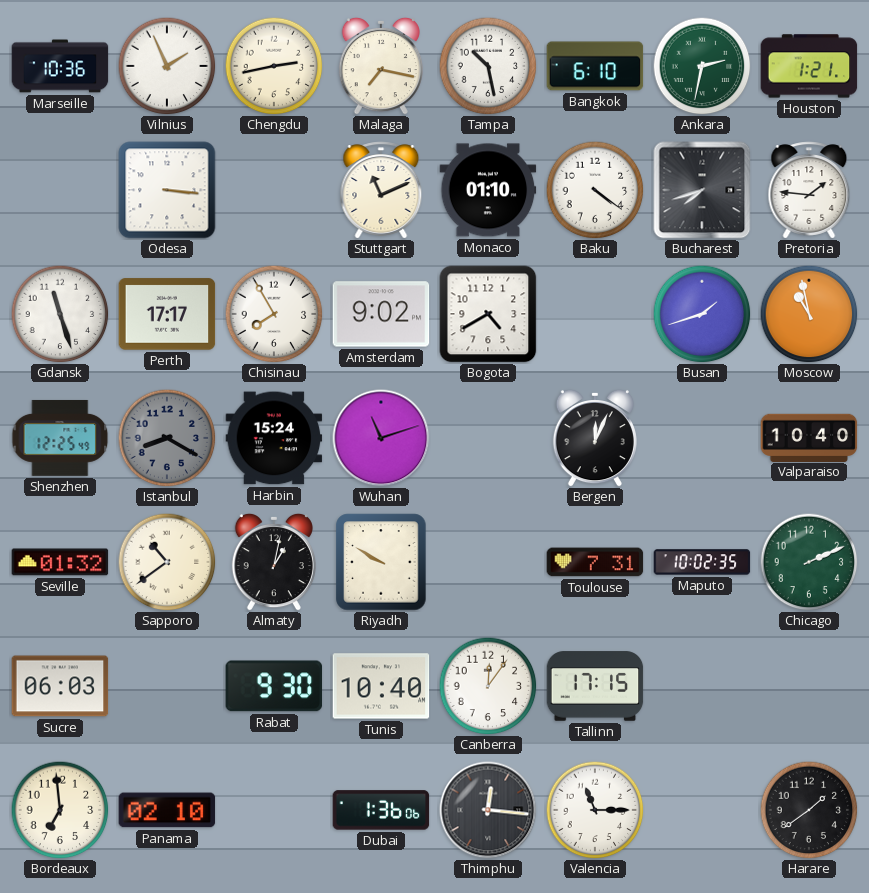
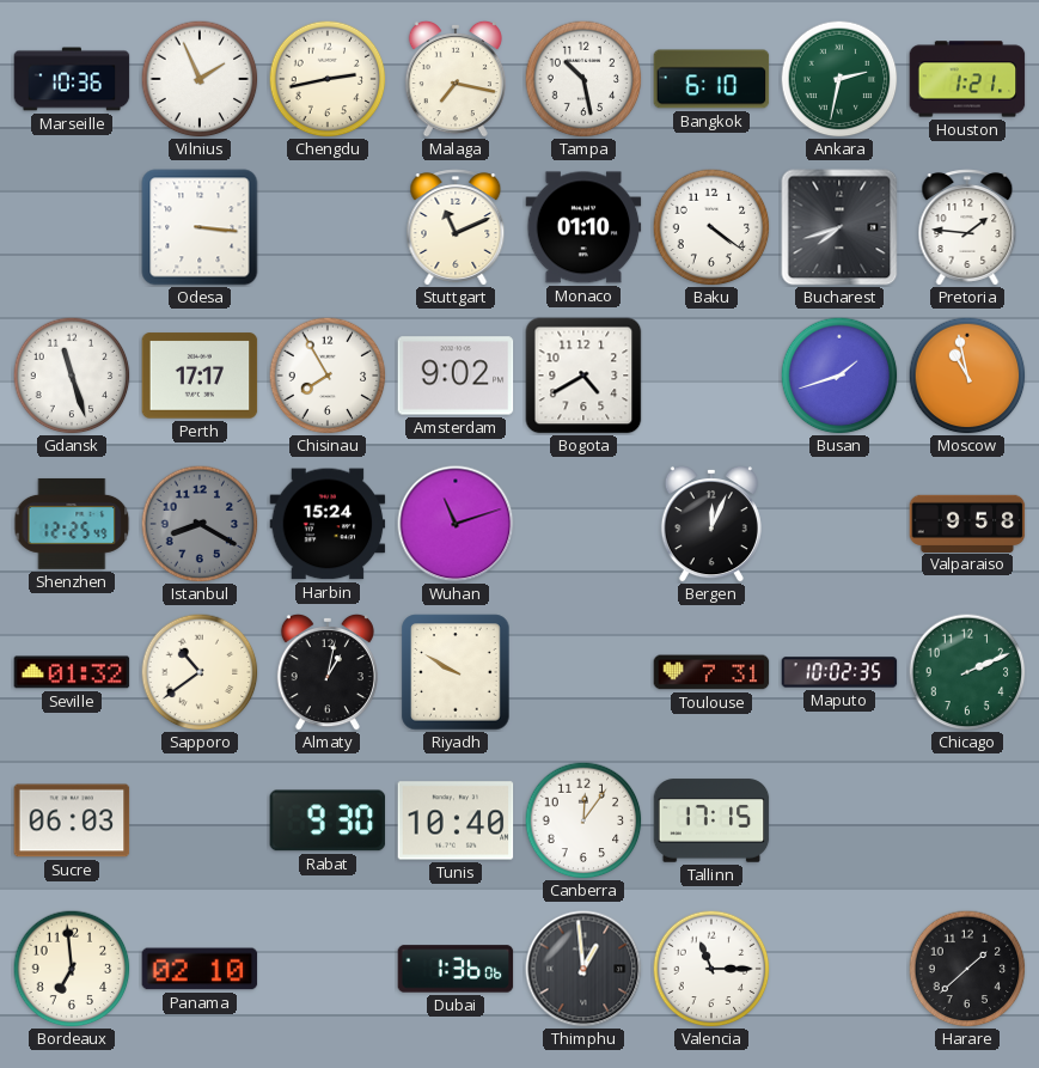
Valparaiso: 10:40 -> 9:58 (967, 523)
Thimphu: 12:16 -> 12:59 (583, 969)
Harare: 1:39 -> 1:38 (967, 969)
